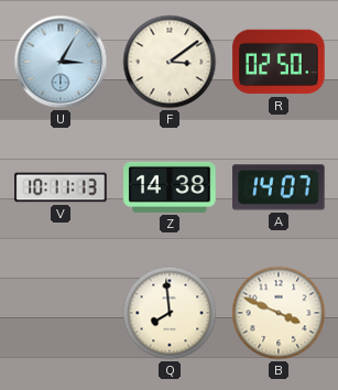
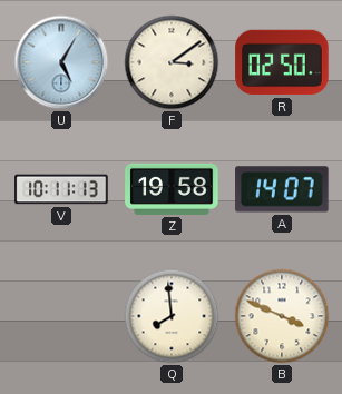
U: 3:05 -> 5:05 (61, 62)
Z: 14:38 -> 19:58 (172, 189)
